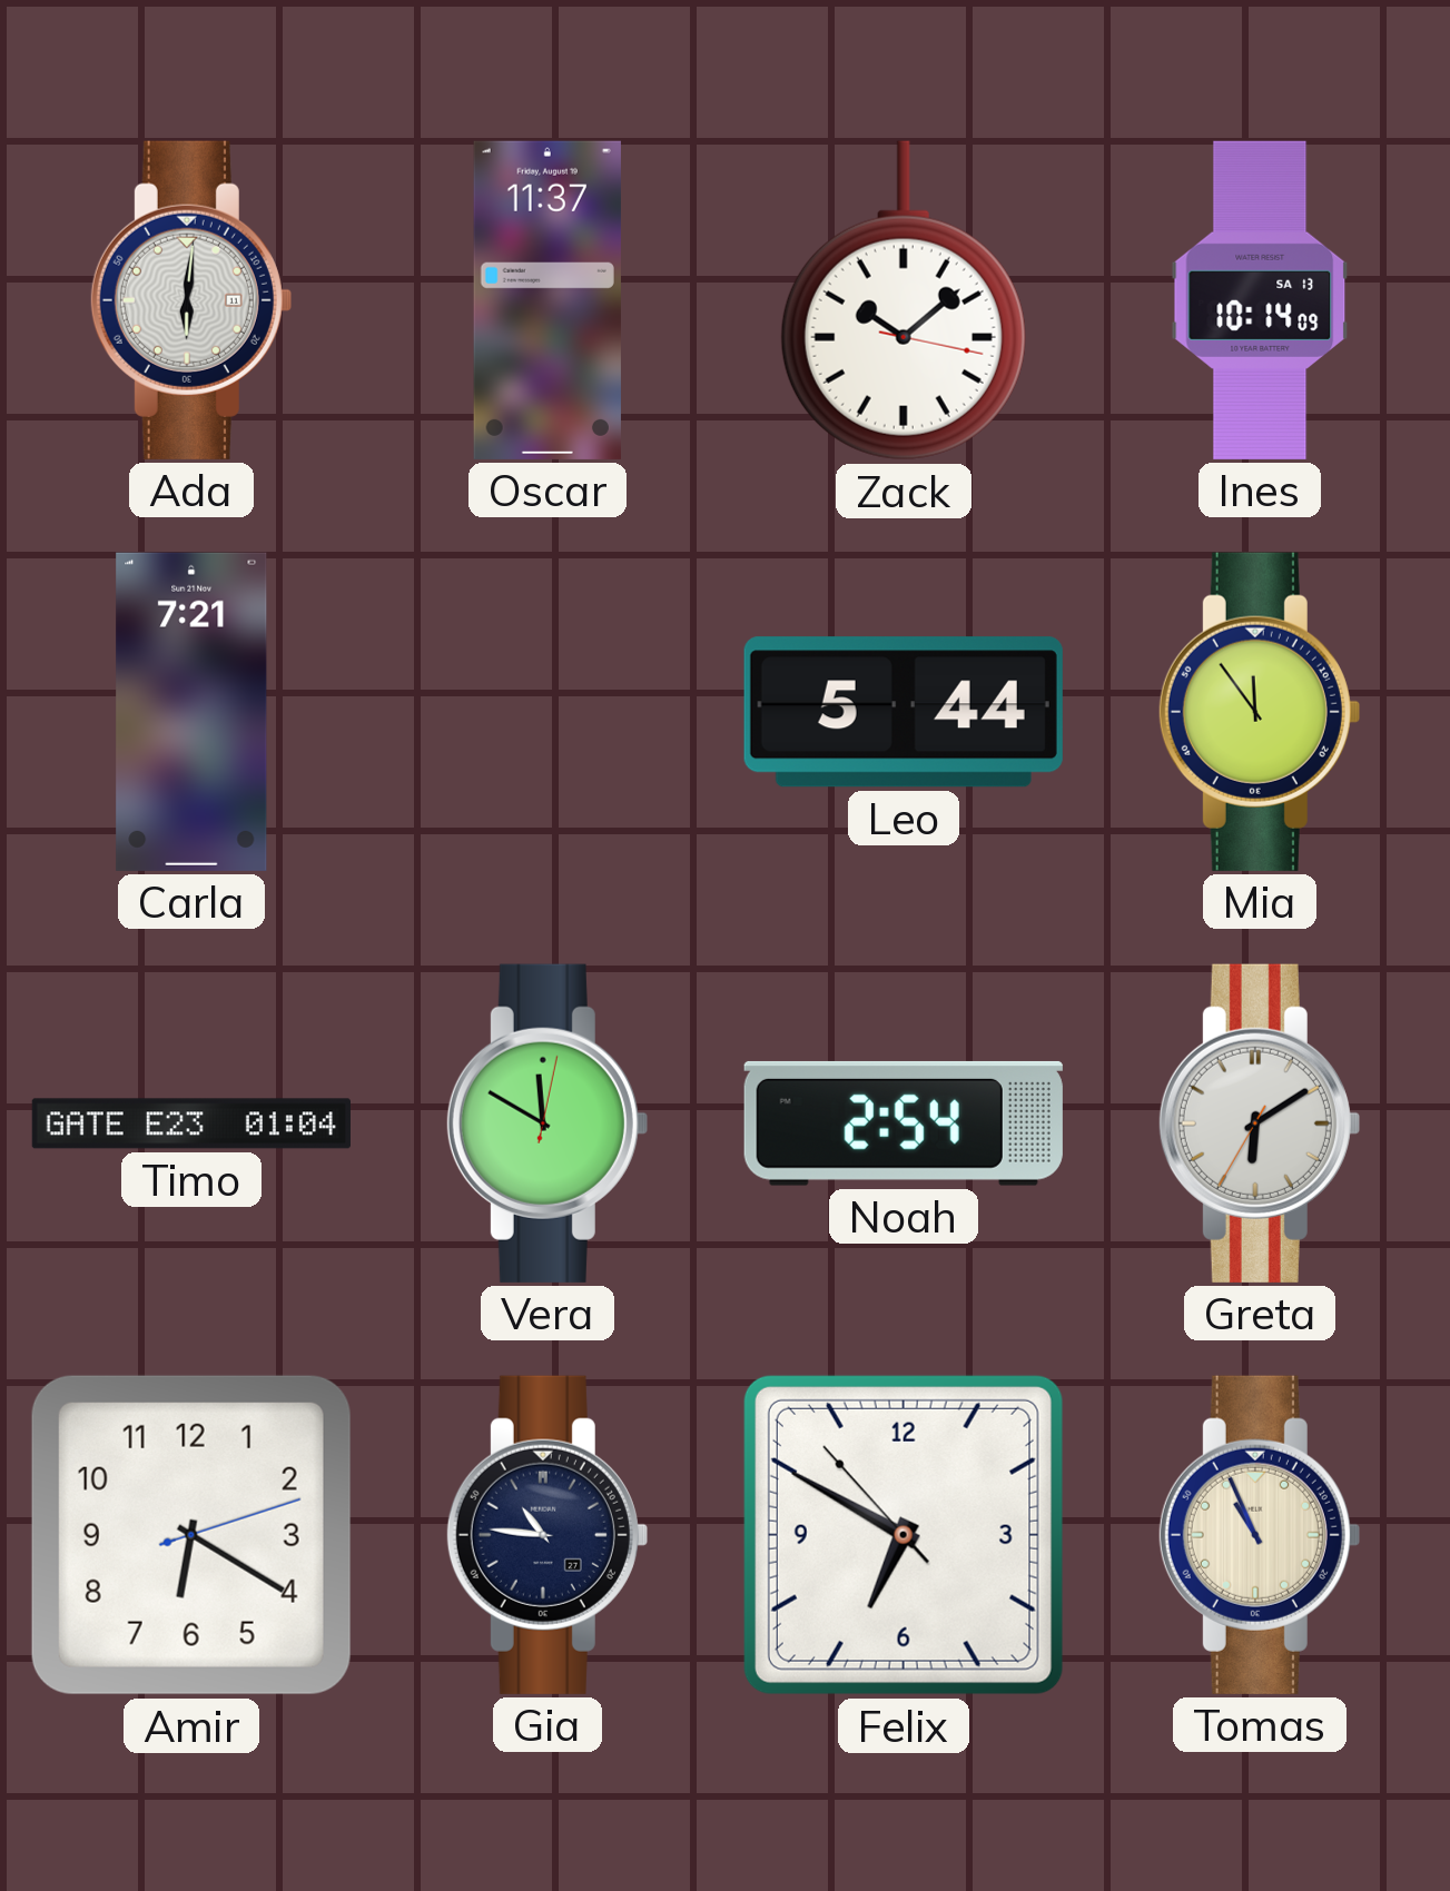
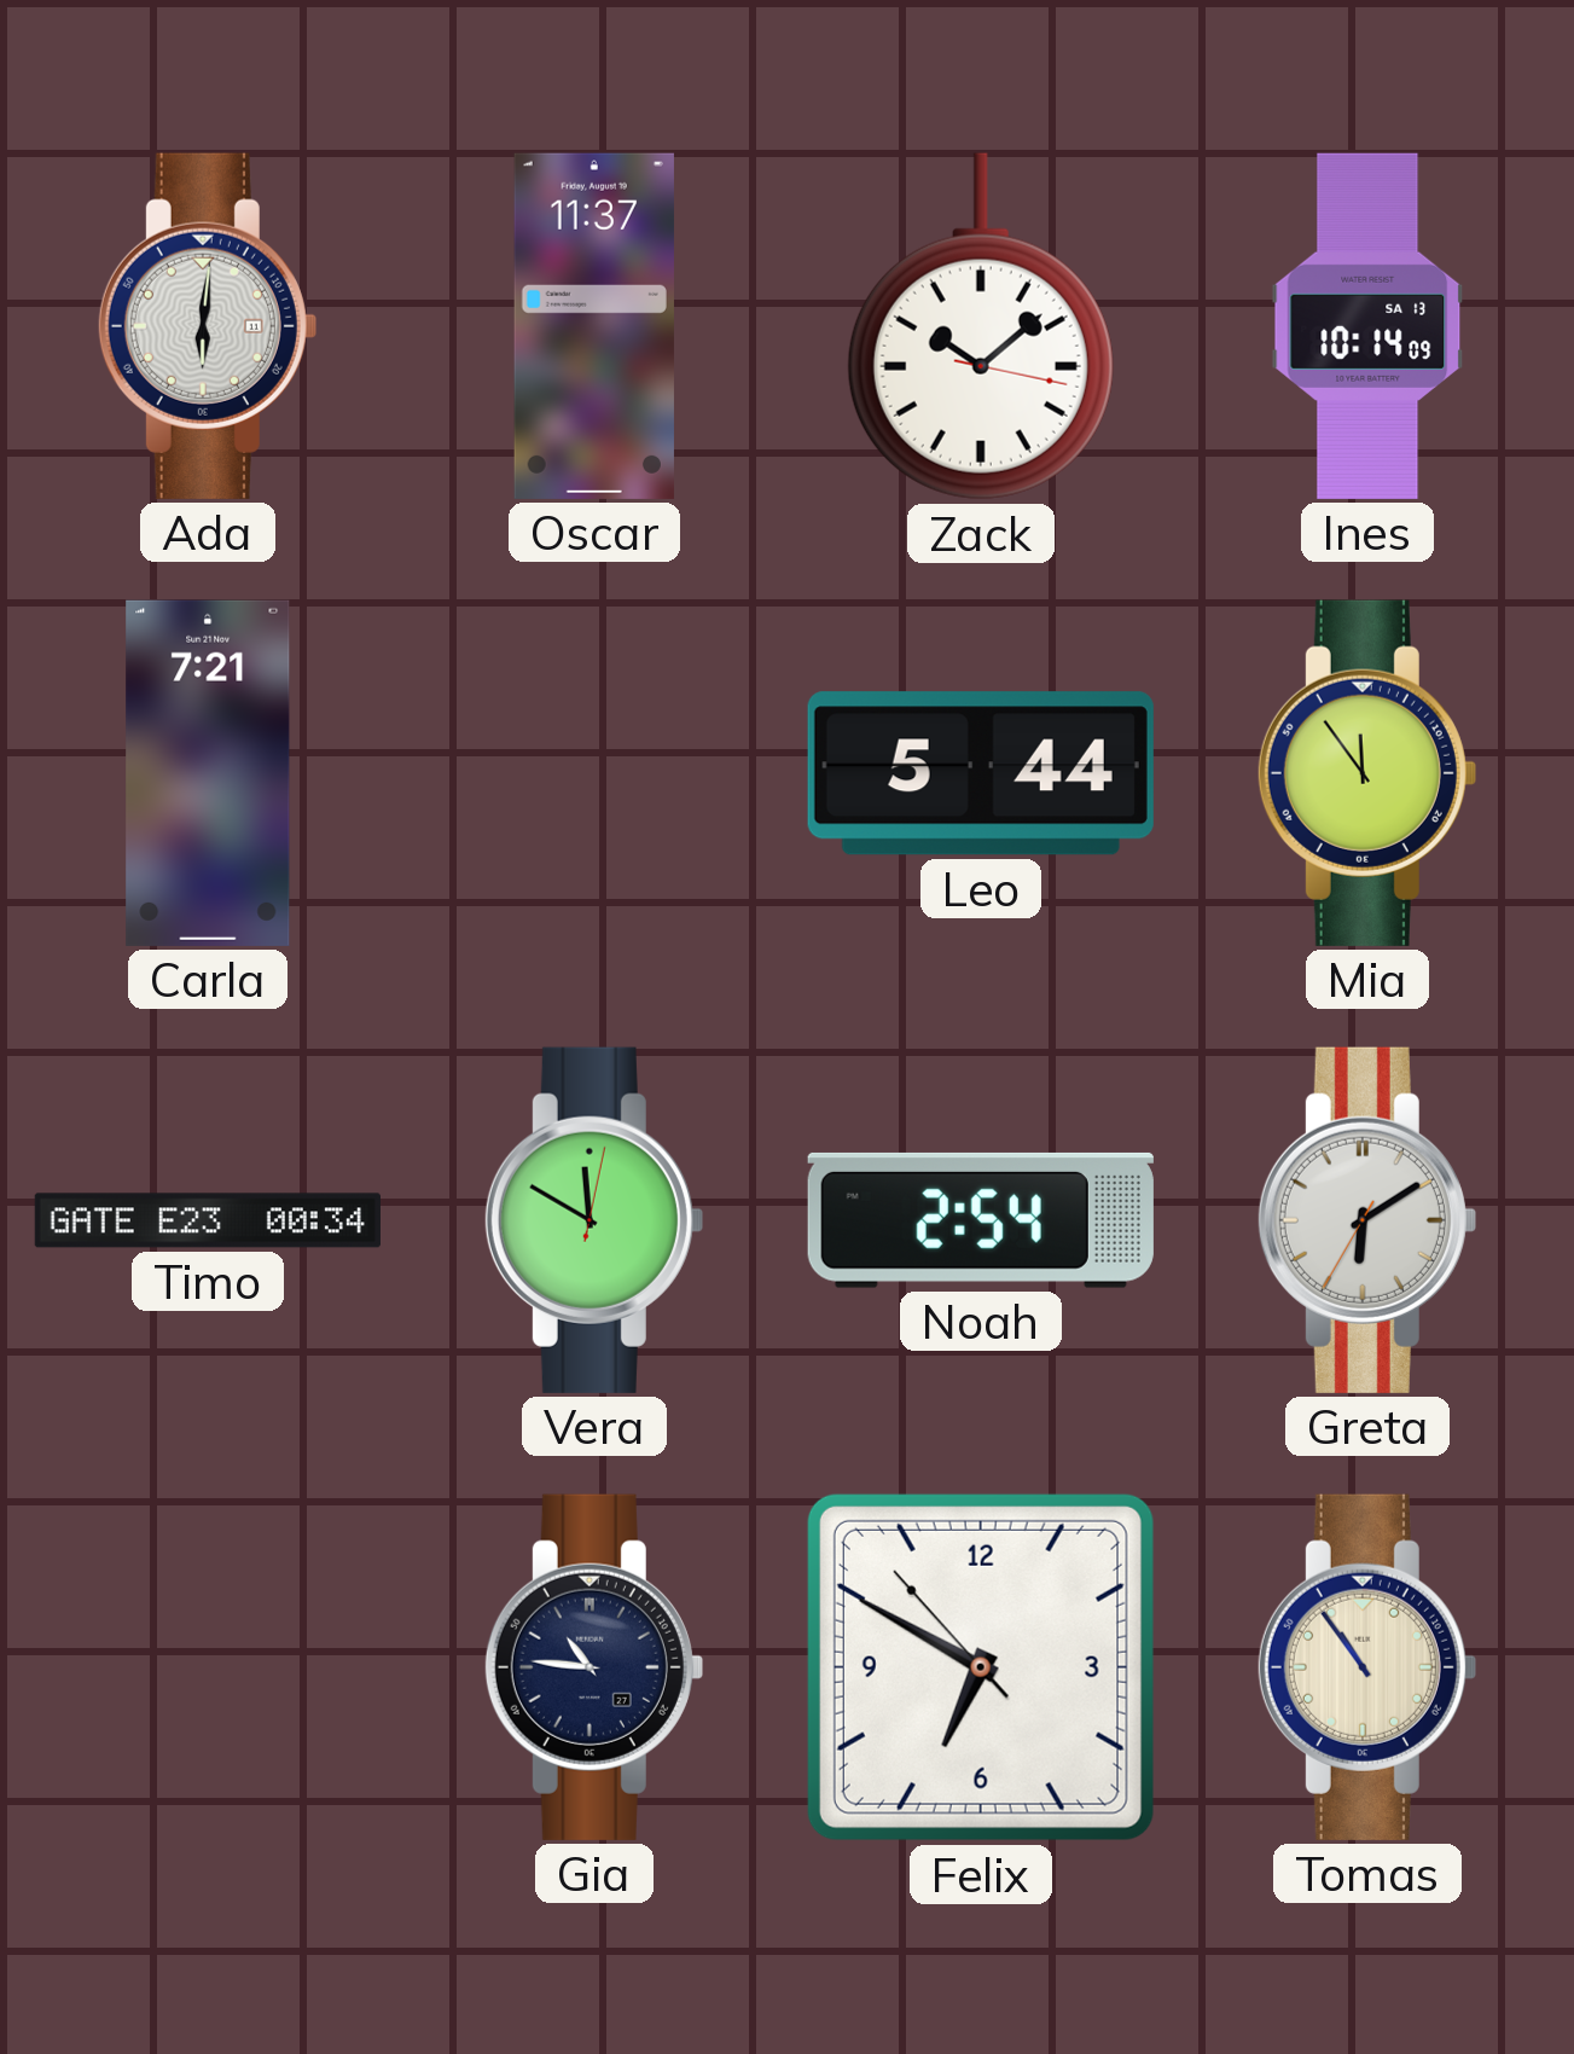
Timo: 01:04 -> 00:34 (208, 1220)
Amir: 6:20 -> none (191, 1535)
Tomas: 10:56 -> 10:54 (1366, 1667)
